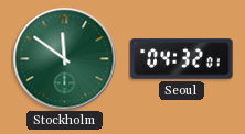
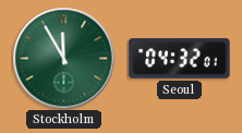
Stockholm: 11:51 -> 11:55 (63, 58)
